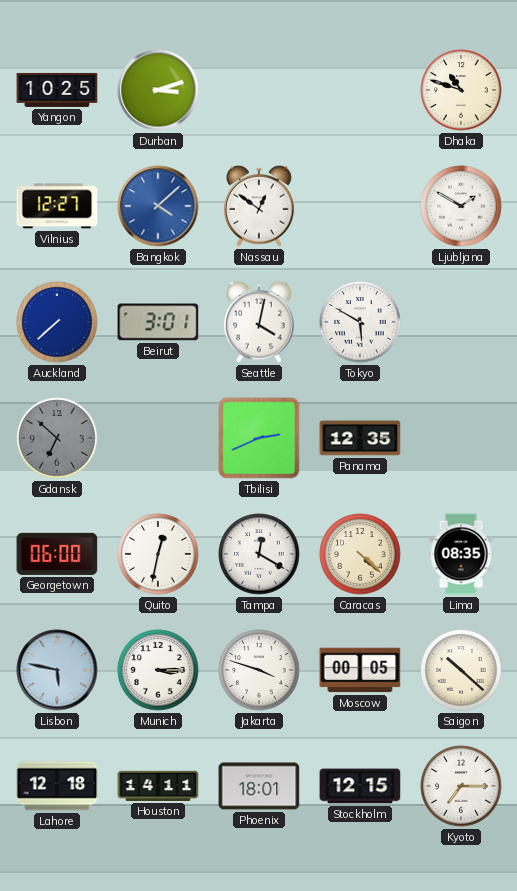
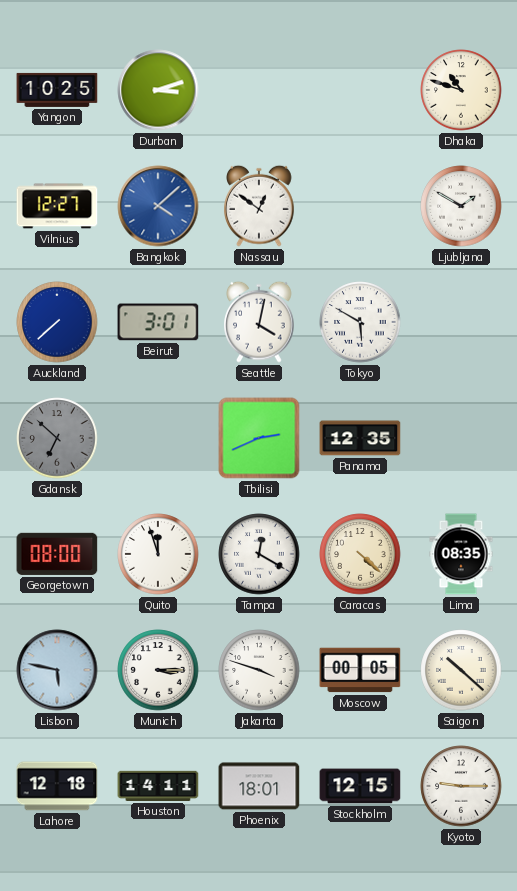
Georgetown: 06:00 -> 08:00 (57, 554)
Quito: 12:32 -> 11:57 (158, 554)
Kyoto: 7:15 -> 9:15 (461, 786)
